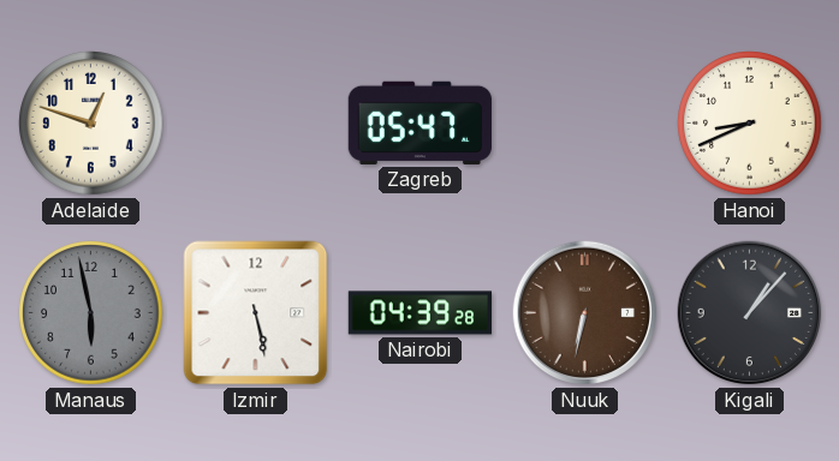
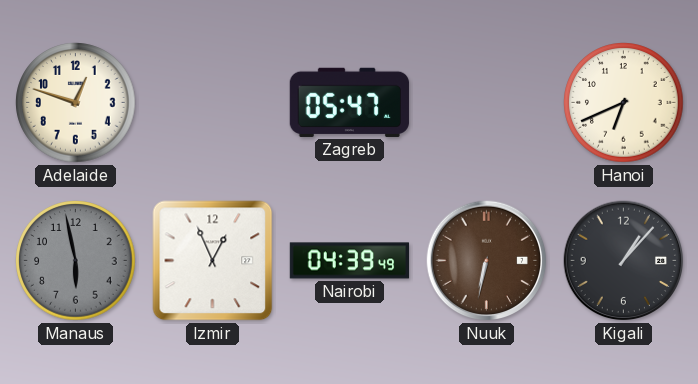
Hanoi: 8:41 -> 6:41 (624, 103)
Izmir: 5:28 -> 12:56 (213, 261)
Nairobi: 04:39:28 -> 04:39:49 (350, 261)
